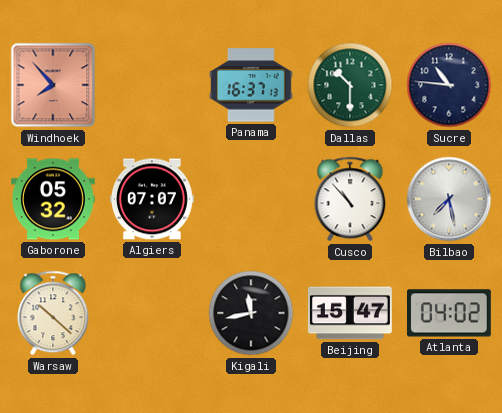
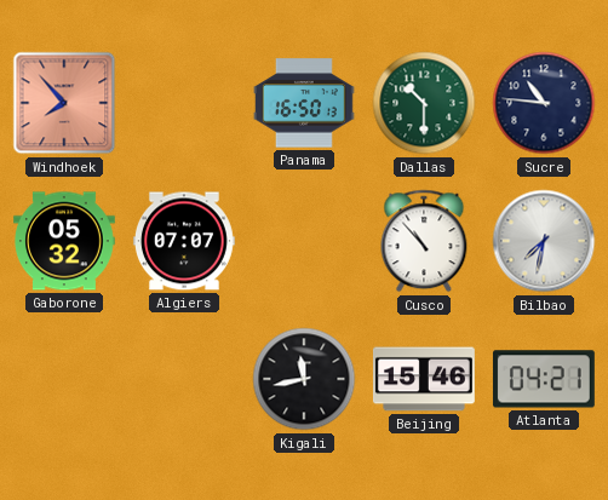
Panama: 16:37 -> 16:50 (304, 103)
Bilbao: 7:28 -> 7:32 (544, 241)
Warsaw: 10:22 -> none (53, 313)
Beijing: 15:47 -> 15:46 (424, 379)
Atlanta: 04:02 -> 04:21 (544, 379)
